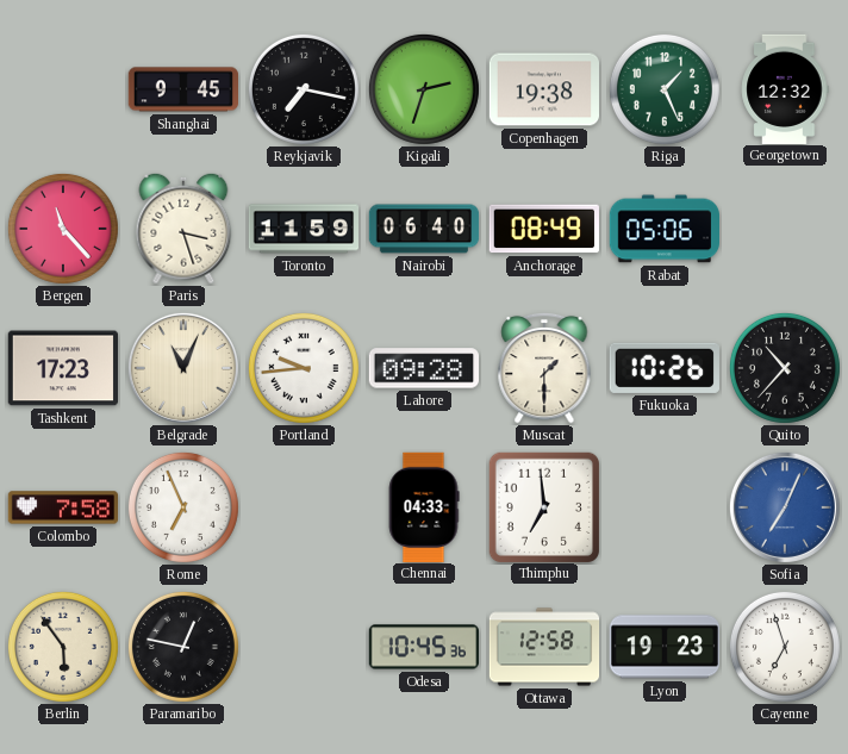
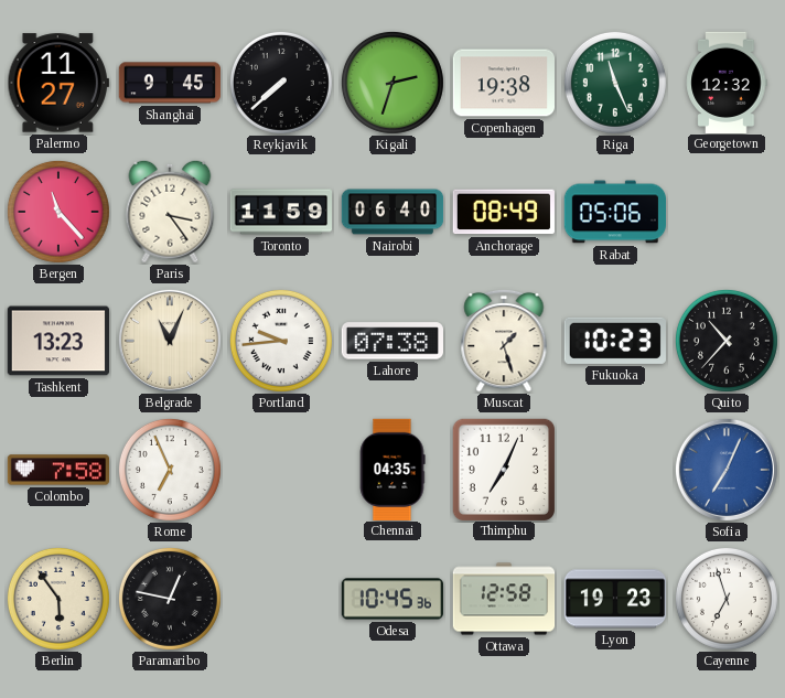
Palermo: none -> 11:27 (57, 83)
Reykjavik: 7:17 -> 7:38 (281, 83)
Riga: 1:26 -> 11:26 (615, 83)
Paris: 3:27 -> 3:24 (170, 212)
Tashkent: 17:23 -> 13:23 (57, 341)
Lahore: 09:28 -> 07:38 (391, 341)
Muscat: 1:30 -> 1:27 (504, 341)
Fukuoka: 10:26 -> 10:23 (615, 341)
Chennai: 04:33 -> 04:35 (392, 469)
Thimphu: 6:59 -> 7:04 (503, 469)
